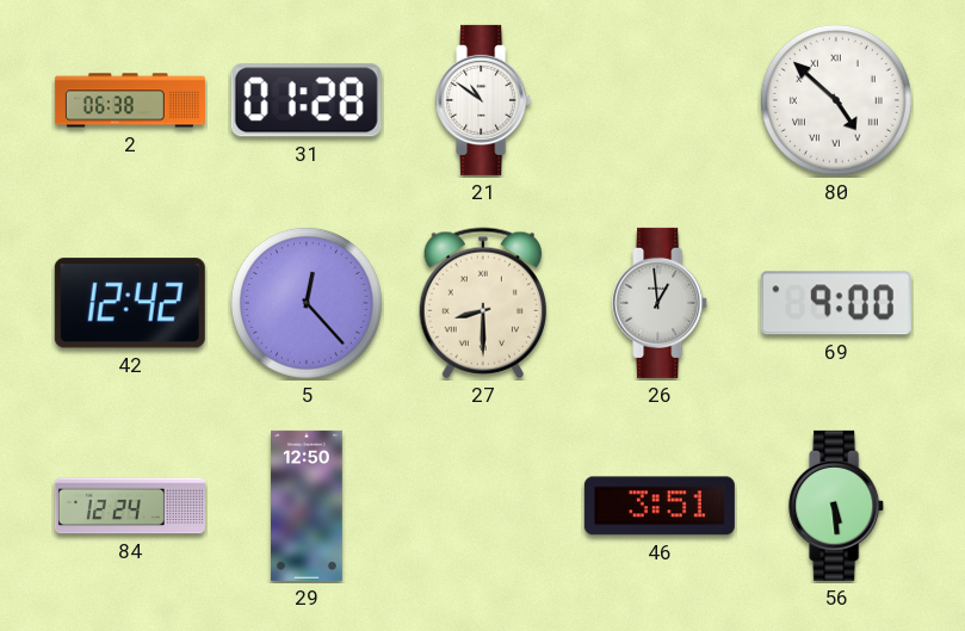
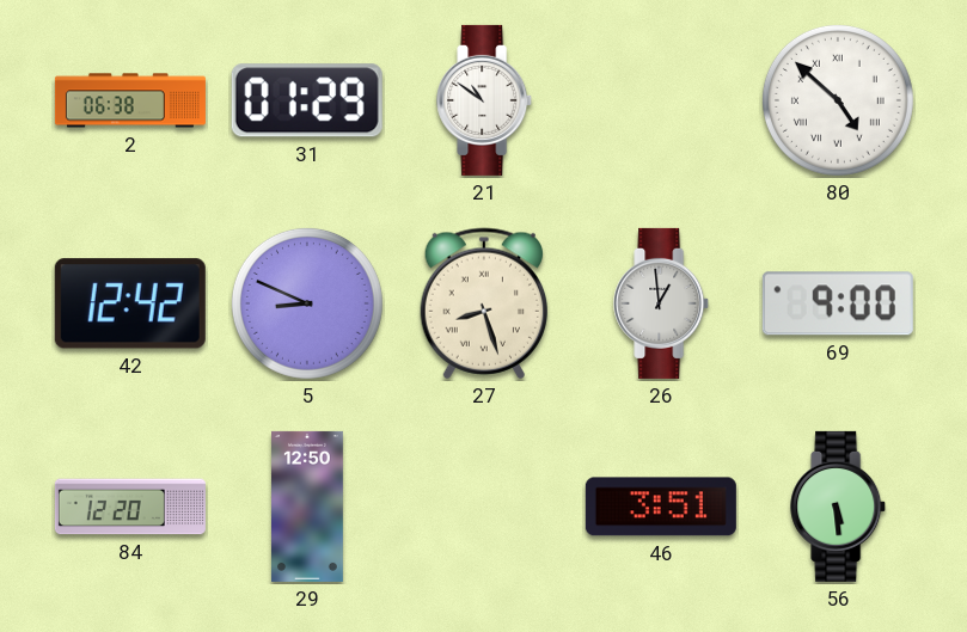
31: 01:28 -> 01:29 (307, 100)
5: 12:23 -> 8:49 (307, 303)
27: 8:30 -> 8:27 (483, 303)
84: 12:24 -> 12:20 (130, 507)
